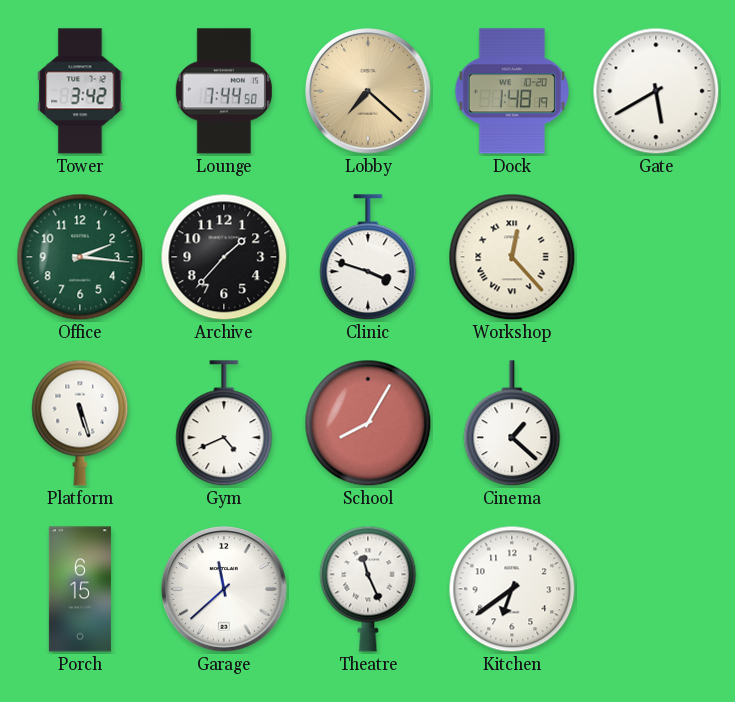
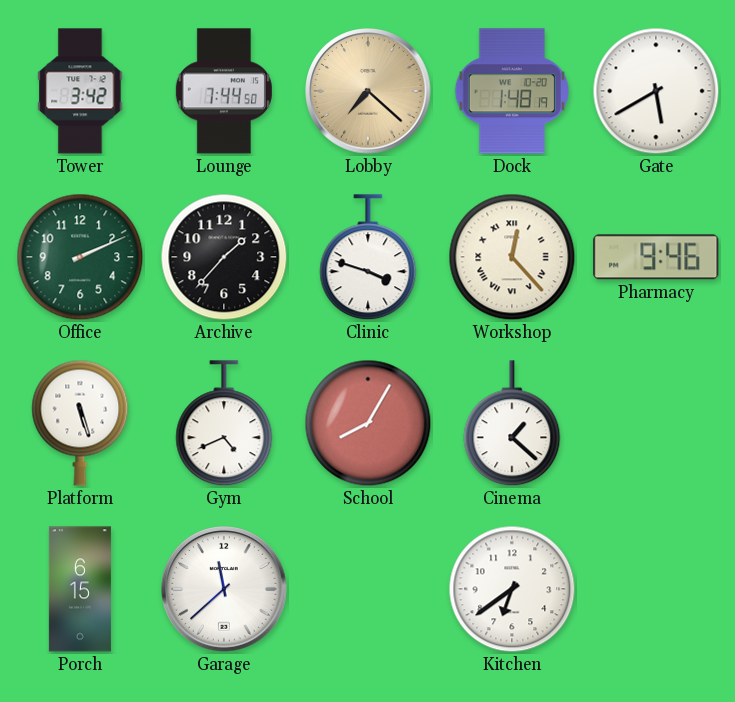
Office: 2:16 -> 2:11 (80, 257)
Pharmacy: none -> 9:46 (656, 257)
Theatre: 11:26 -> none (368, 589)
